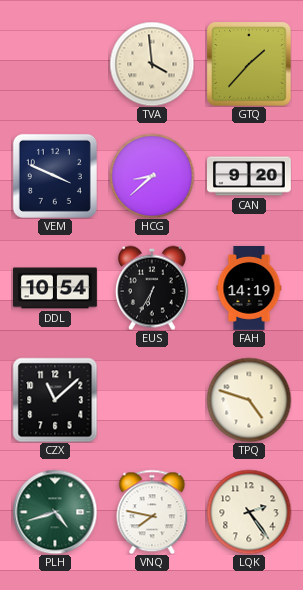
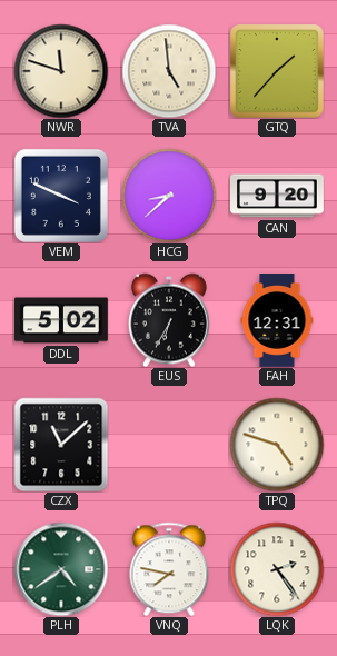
NWR: none -> 11:48 (61, 71)
TVA: 3:59 -> 4:59 (169, 71)
DDL: 10:54 -> 5:02 (62, 320)
FAH: 14:19 -> 12:31 (277, 321)
PLH: 4:42 -> 4:39 (61, 569)
